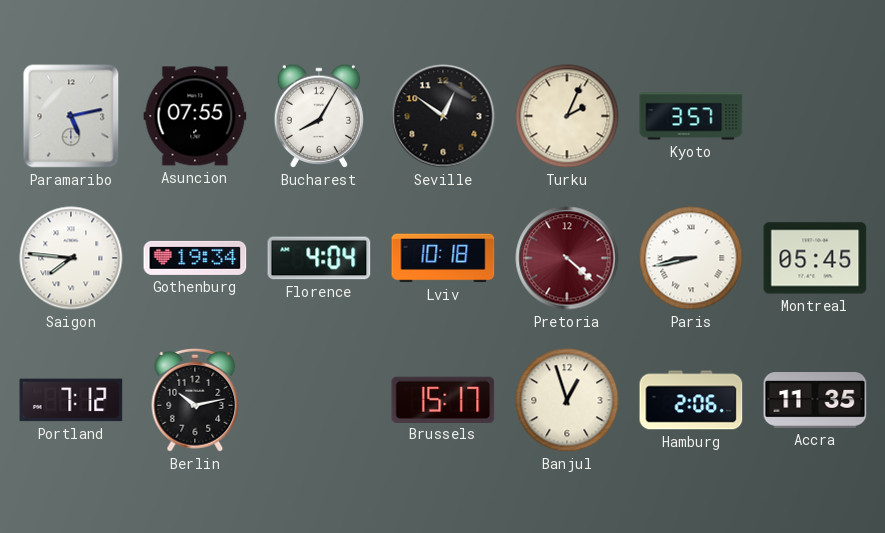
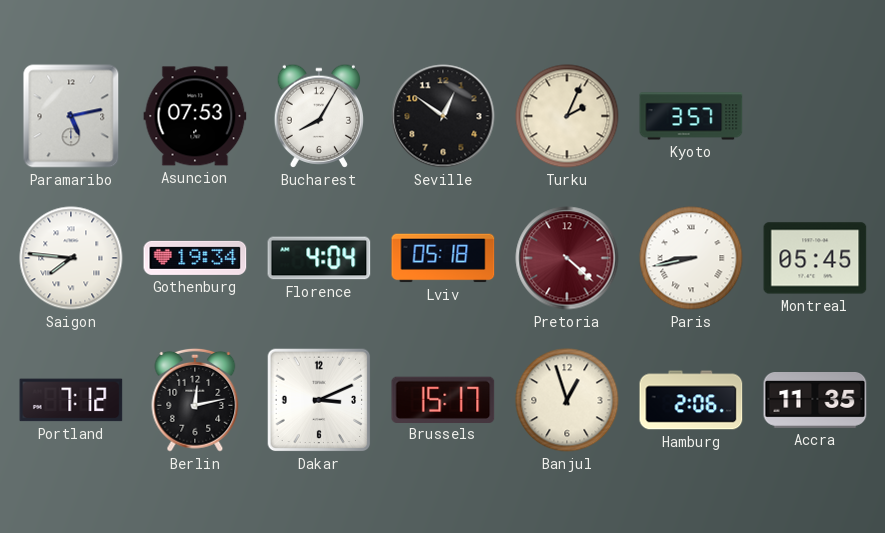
Asuncion: 07:55 -> 07:53 (195, 116)
Lviv: 10:18 -> 05:18 (443, 258)
Berlin: 10:13 -> 12:13 (195, 400)
Dakar: none -> 3:11 (319, 400)
